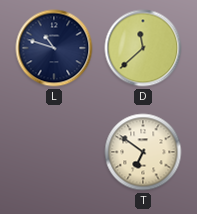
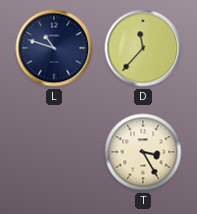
D: 11:38 -> 11:37 (143, 48)
T: 6:51 -> 3:25 (143, 152)
